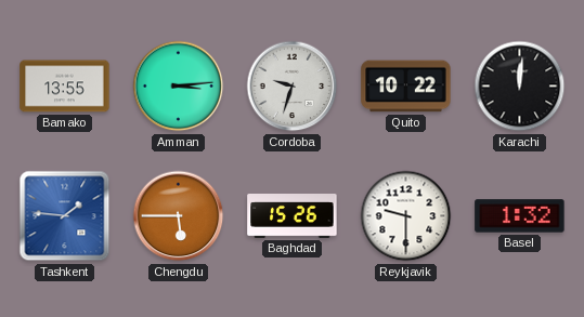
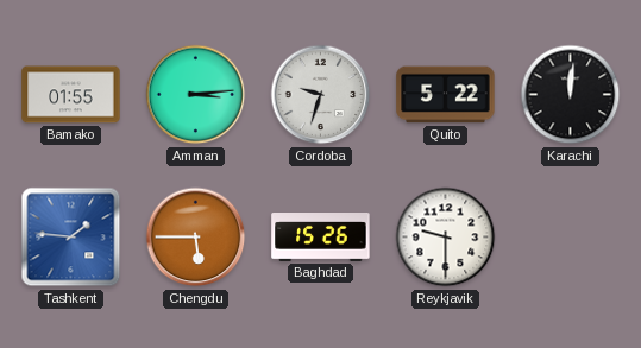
Bamako: 13:55 -> 01:55 (71, 95)
Quito: 10:22 -> 5:22 (446, 95)
Basel: 1:32 -> none (520, 216)
